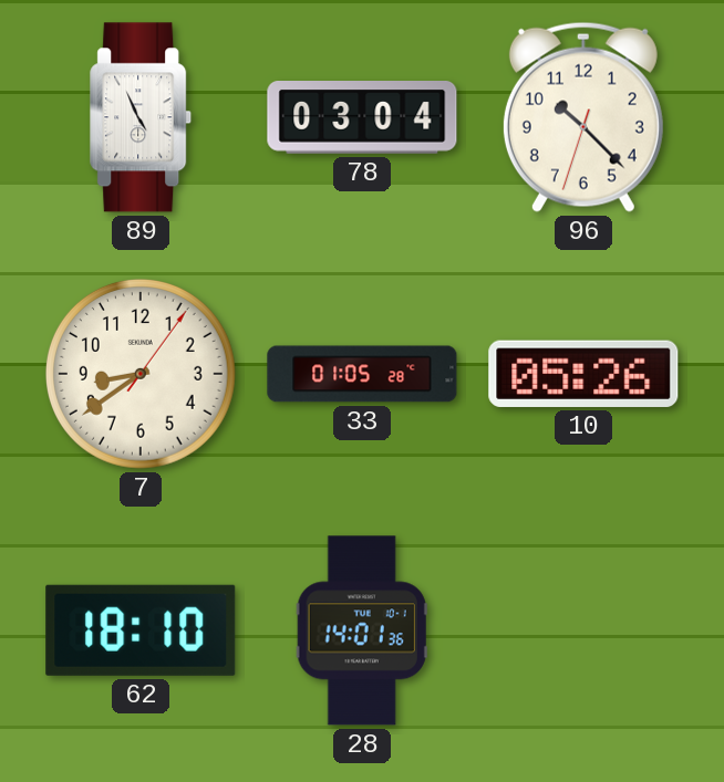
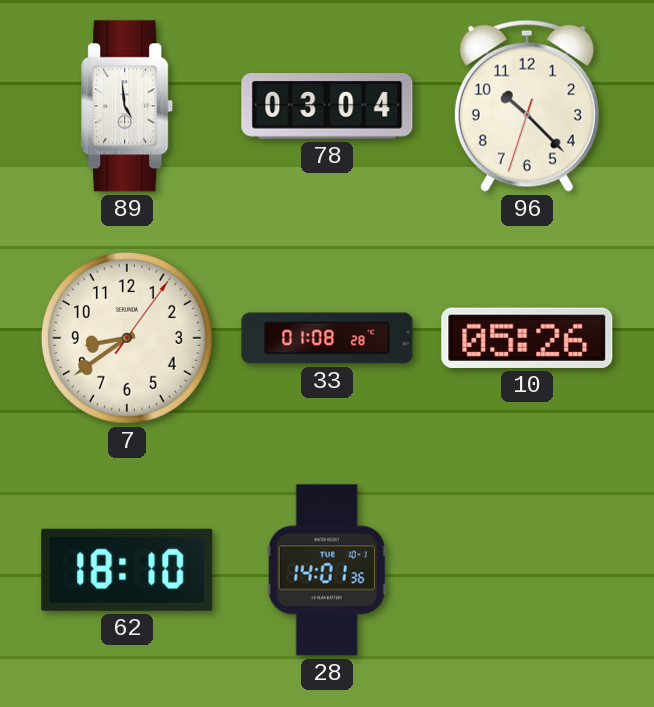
89: 4:56 -> 4:59 (128, 106)
33: 01:05 -> 01:08 (327, 338)
